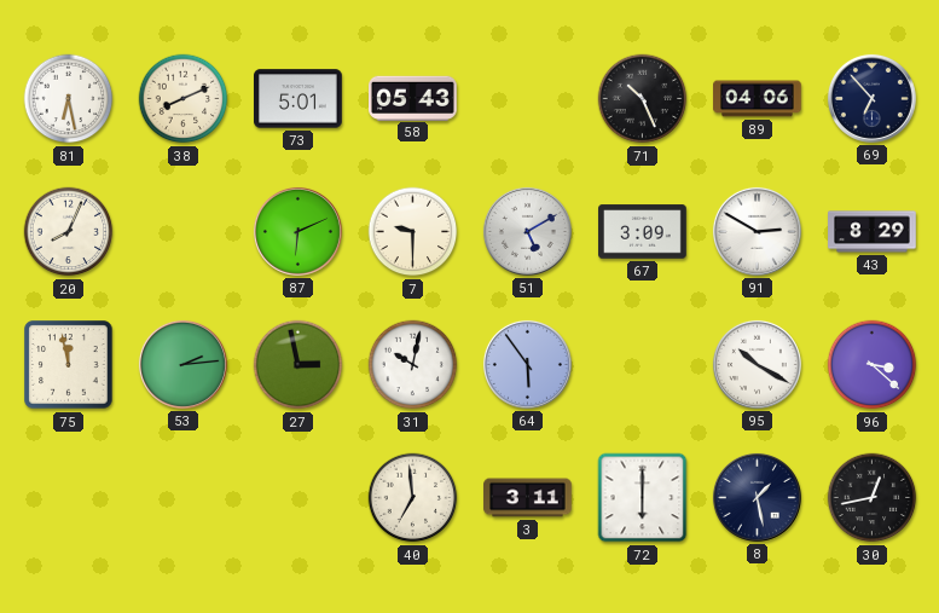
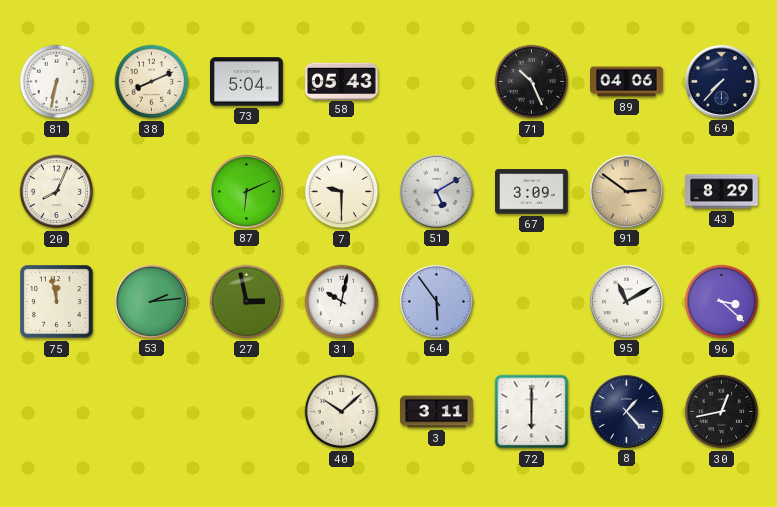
81: 6:28 -> 6:32 (57, 82)
73: 5:01 -> 5:04 (247, 82)
69: 6:53 -> 7:37 (721, 81)
91: 2:50 -> 2:51 (626, 191)
91 dial: white -> champagne (626, 191)
95: 10:20 -> 11:10 (626, 301)
40: 6:59 -> 10:08 (342, 412)
8: 1:28 -> 1:23 (626, 411)
